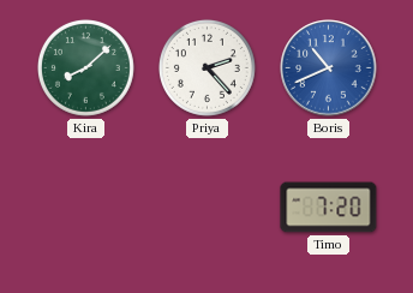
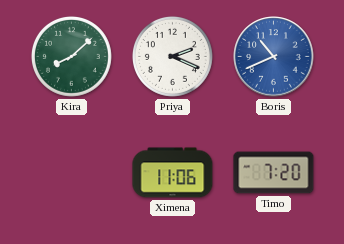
Priya: 2:23 -> 2:19 (172, 56)
Ximena: none -> 11:06 (173, 173)
